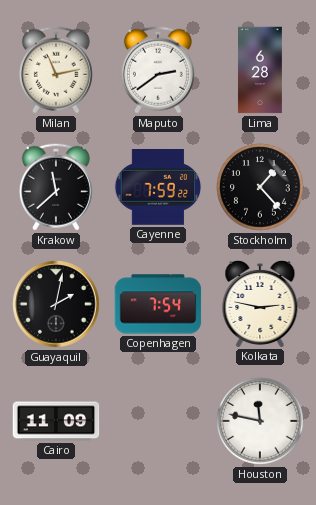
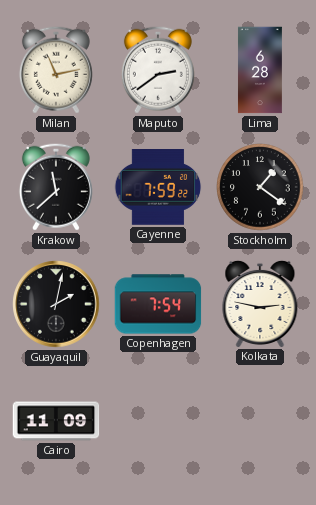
Stockholm: 1:23 -> 1:21 (260, 187)
Houston: 11:47 -> none (260, 421)
